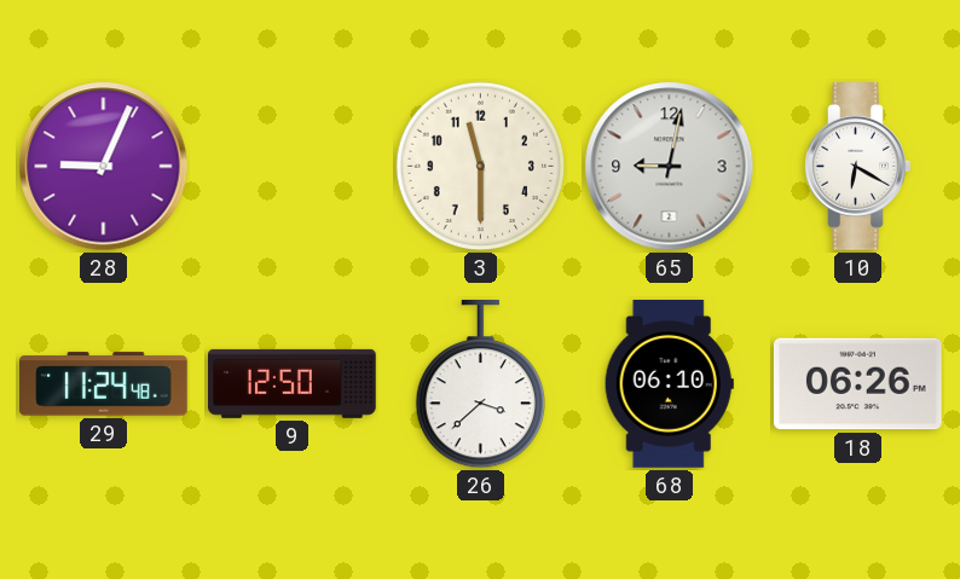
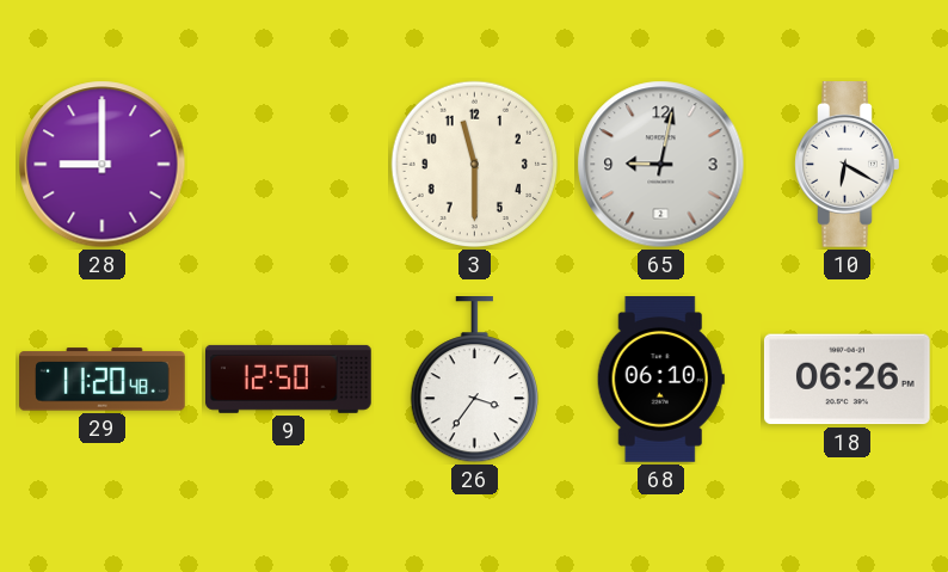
28: 9:04 -> 9:00 (103, 165)
29: 11:24 -> 11:20 (103, 380)
26: 3:38 -> 3:36 (474, 381)
